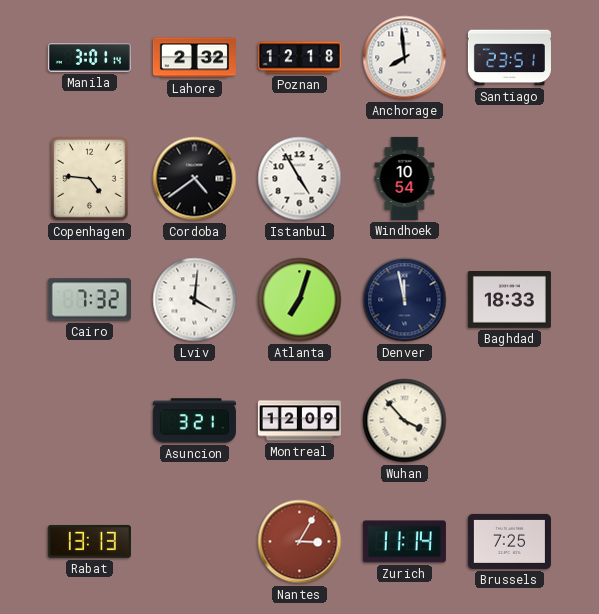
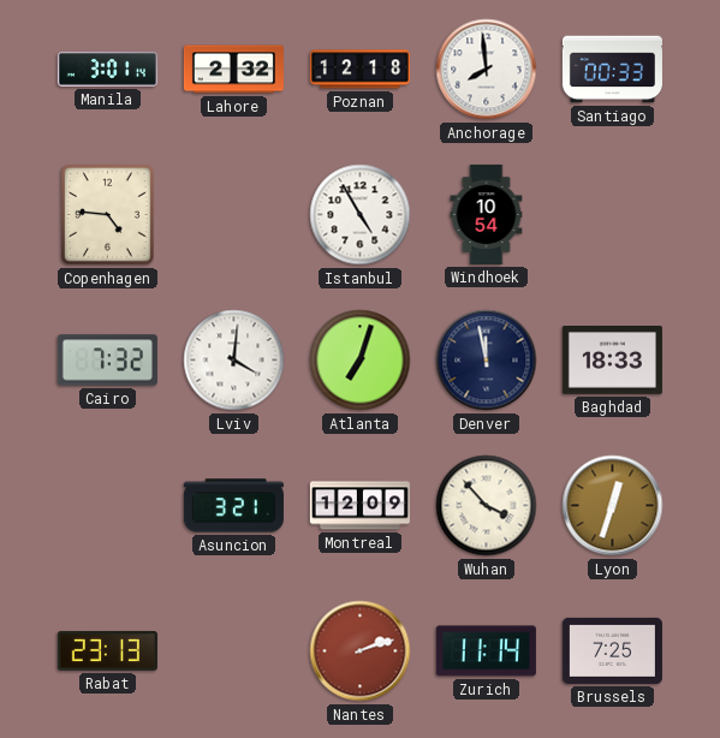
Santiago: 23:51 -> 00:33 (612, 70)
Cordoba: 4:39 -> none (195, 179)
Lyon: none -> 12:33 (613, 506)
Rabat: 13:13 -> 23:13 (107, 650)
Nantes: 3:05 -> 2:12 (361, 651)
